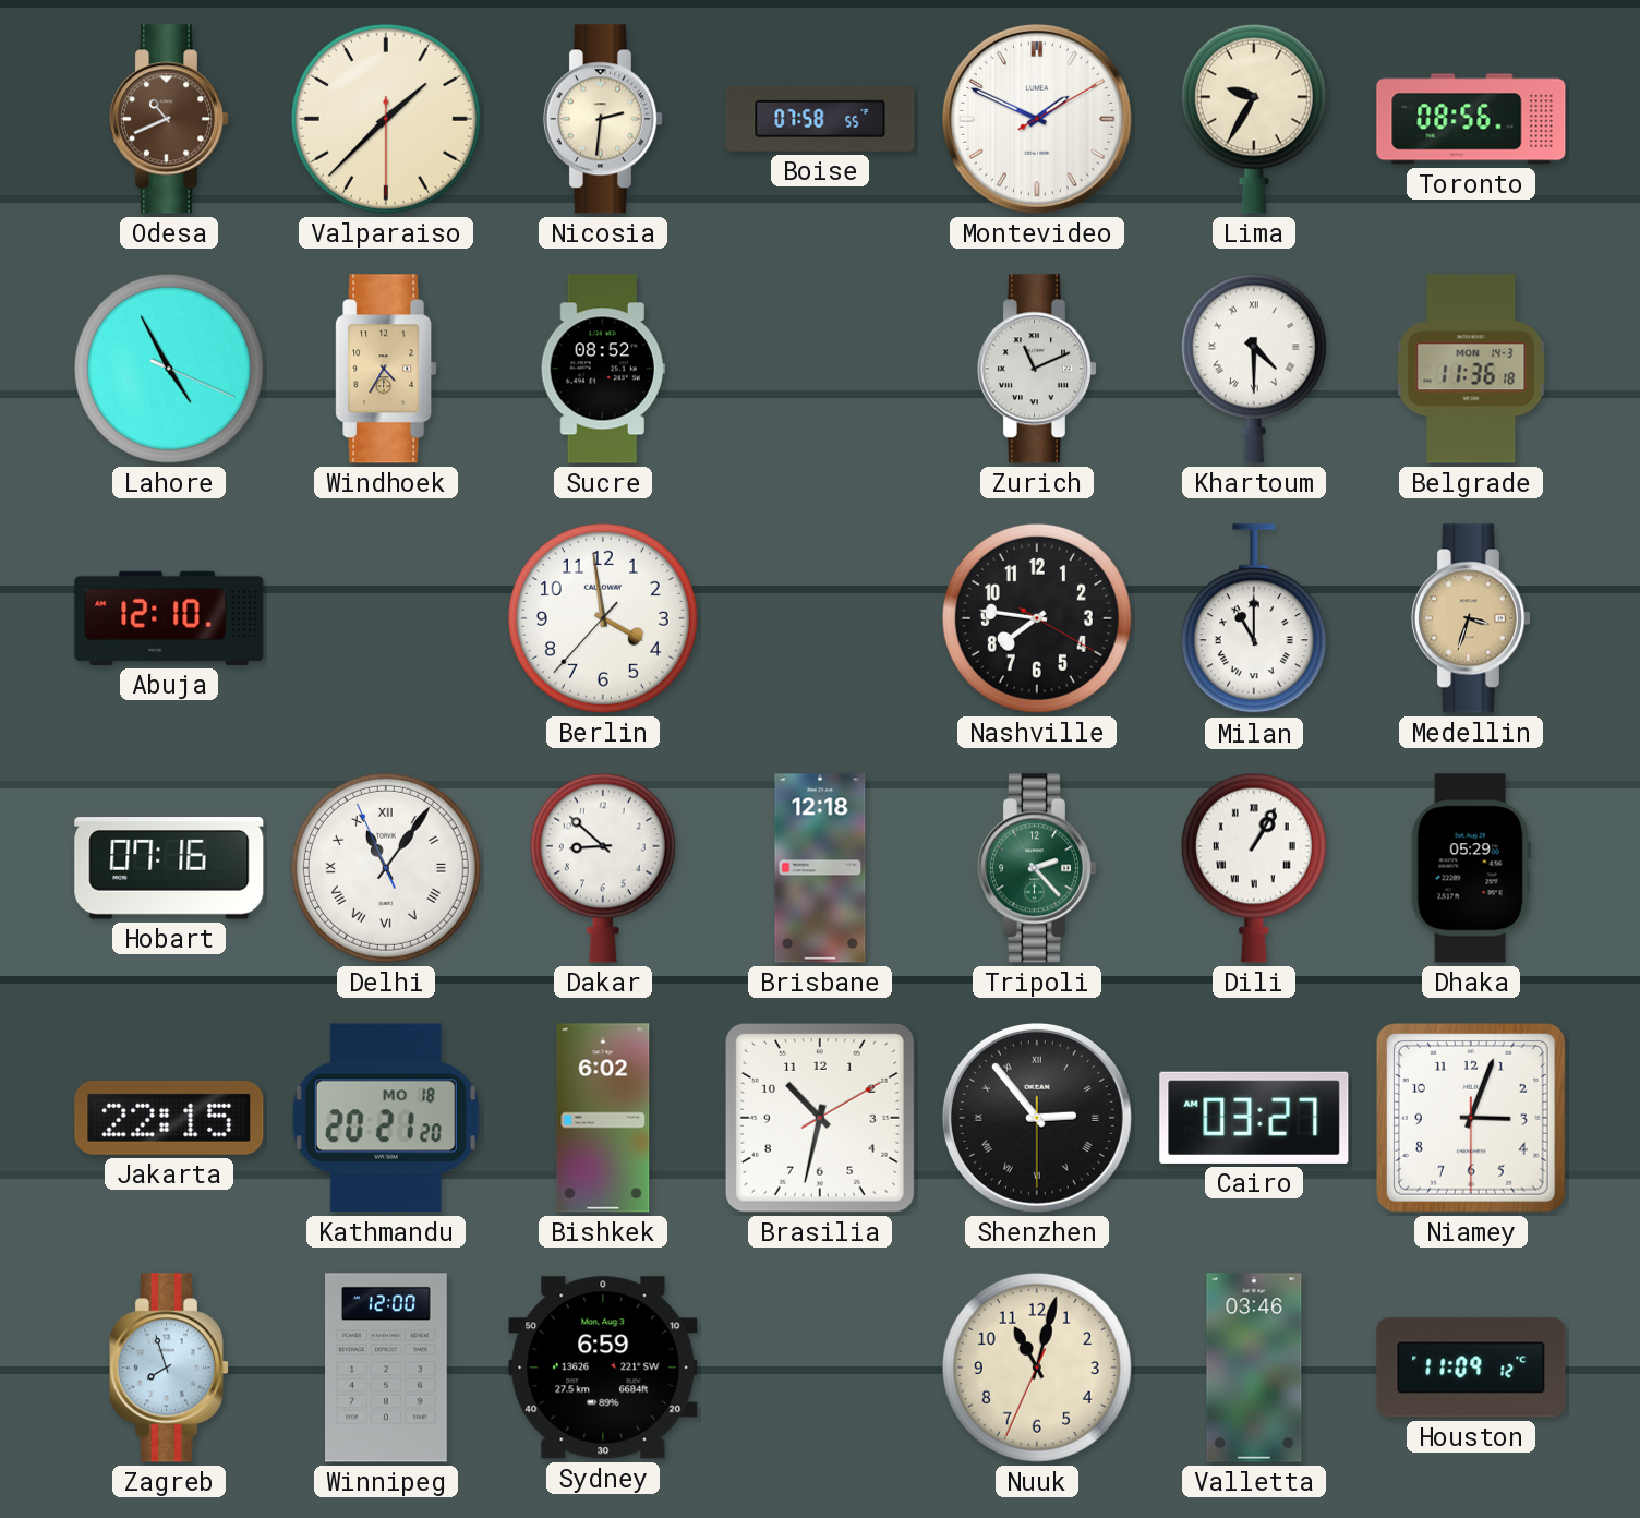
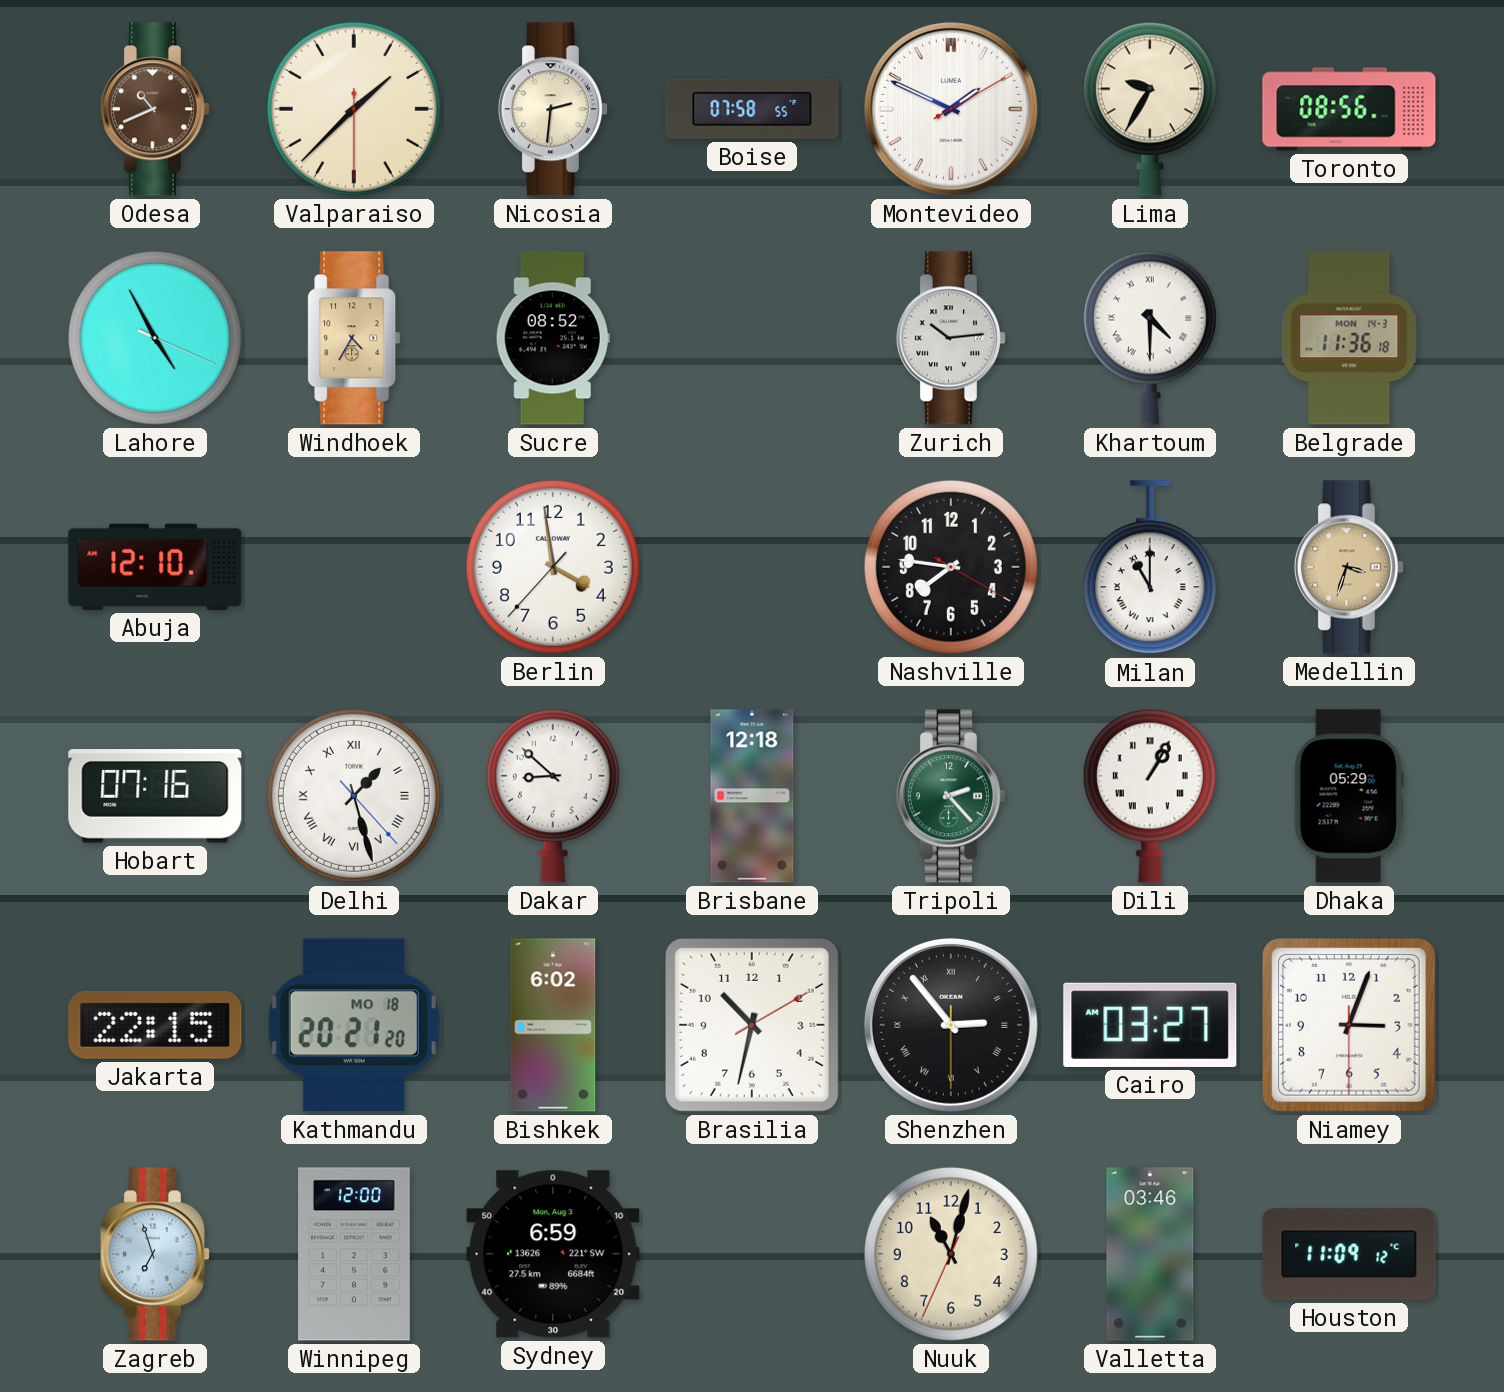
Zurich: 11:11 -> 10:14 (950, 338)
Delhi: 11:05 -> 1:27 (354, 796)
Zagreb: 7:57 -> 6:57 (154, 1254)
